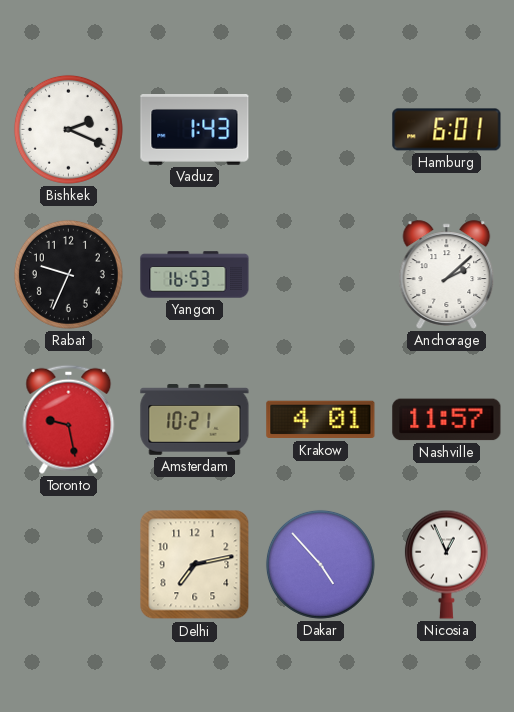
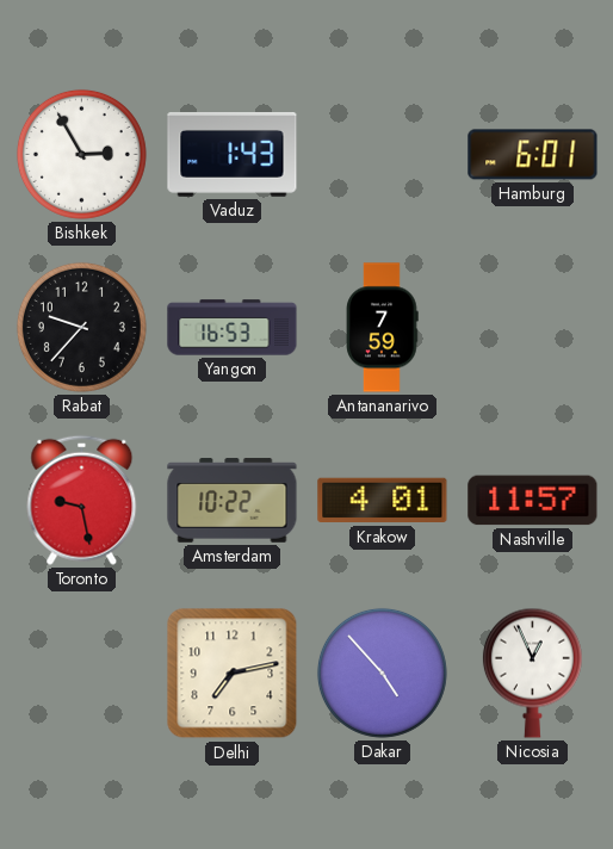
Bishkek: 2:19 -> 2:55 (81, 154)
Rabat: 9:34 -> 9:37 (81, 327)
Antananarivo: none -> 7:59 (383, 328)
Anchorage: 2:08 -> none (447, 275)
Amsterdam: 10:21 -> 10:22 (233, 501)
